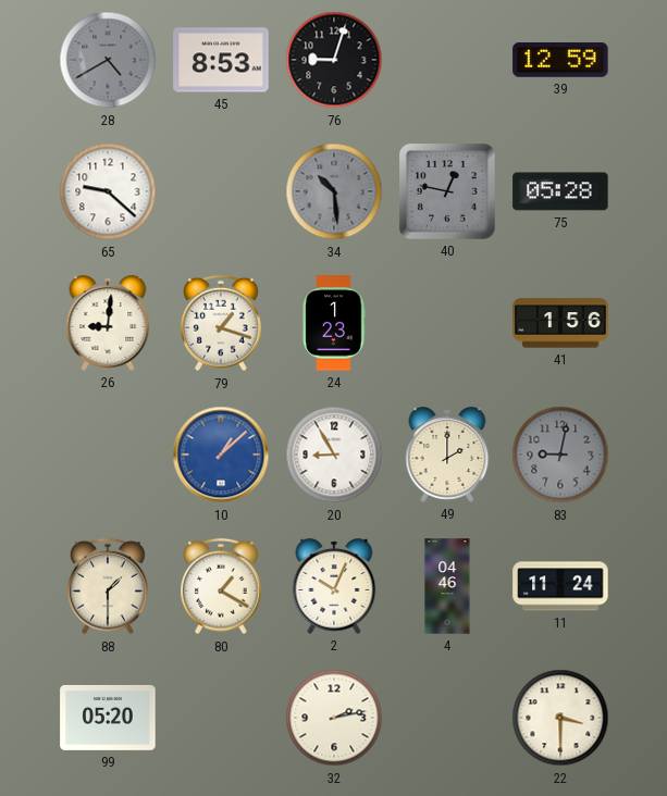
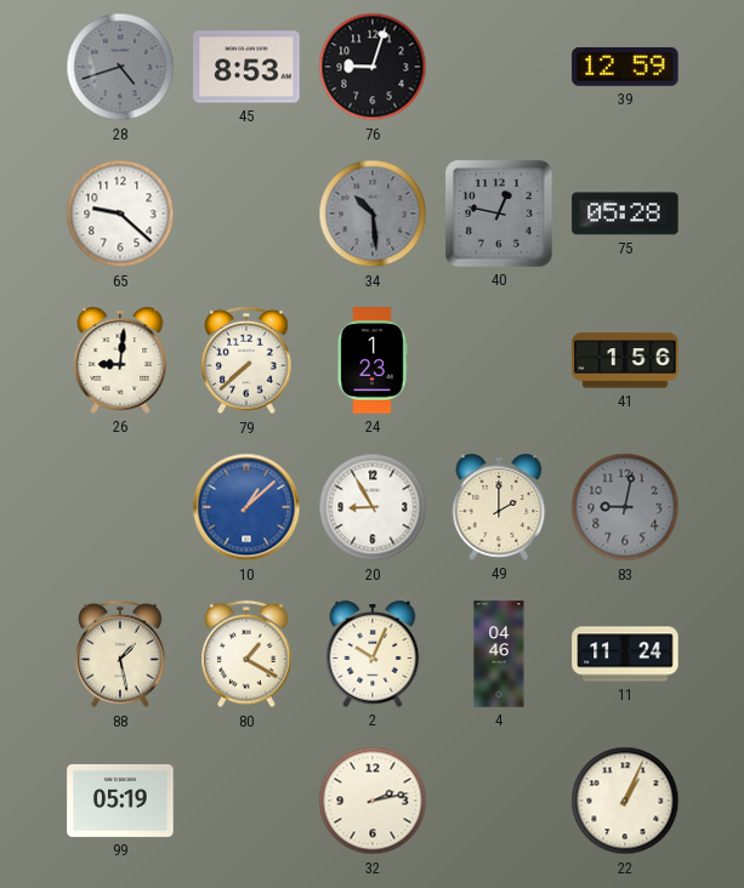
28: 4:40 -> 4:42 (120, 67)
79: 1:18 -> 7:38 (246, 360)
88: 1:30 -> 1:28 (120, 654)
99: 05:20 -> 05:19 (120, 801)
22: 3:30 -> 1:04 (625, 801)
